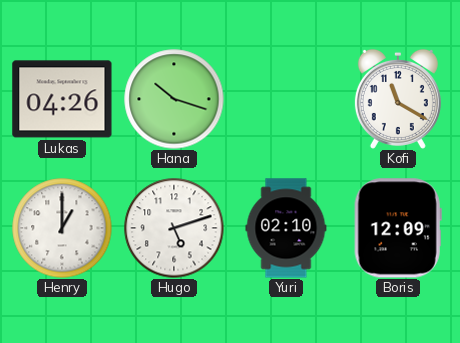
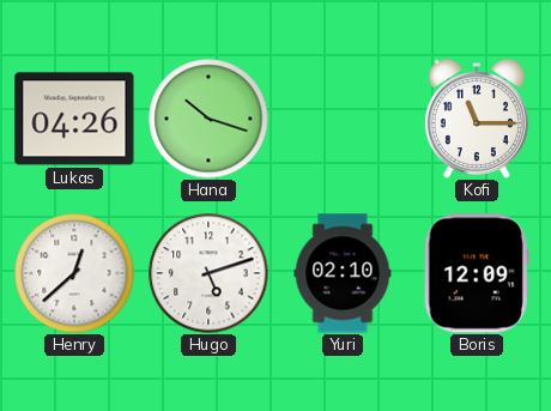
Kofi: 11:20 -> 11:15 (477, 119)
Henry: 1:00 -> 12:38 (74, 273)
